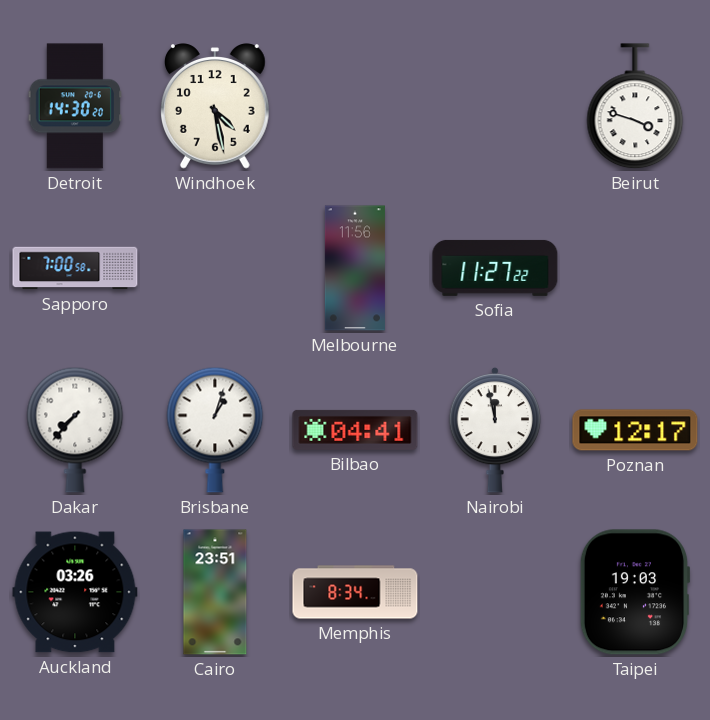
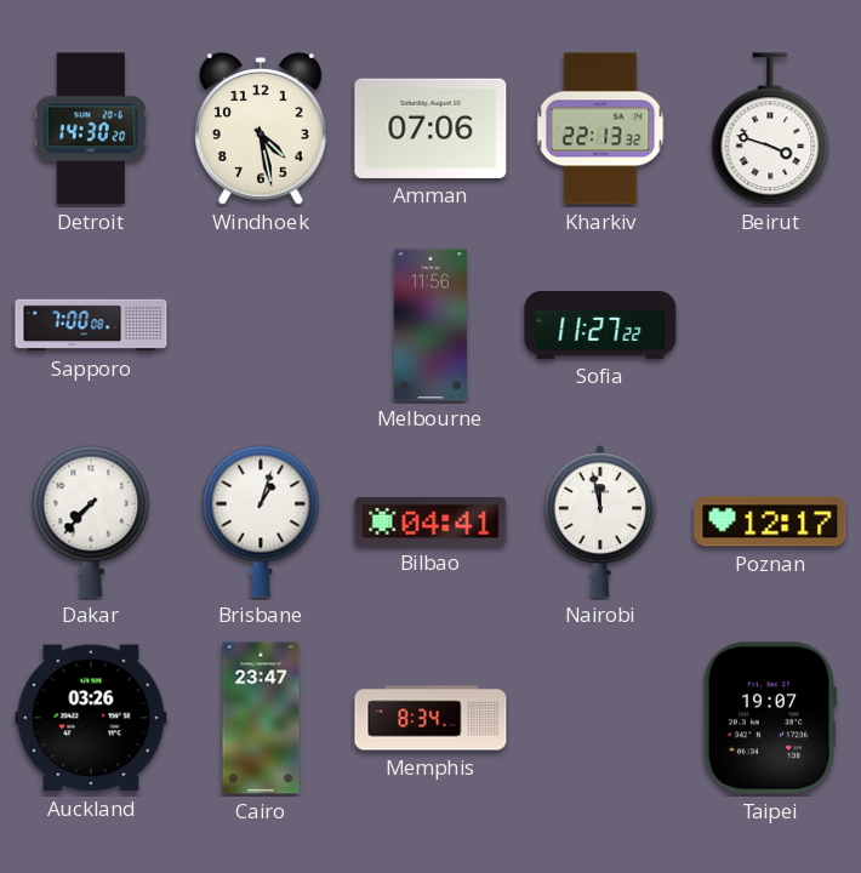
Amman: none -> 07:06 (430, 129)
Kharkiv: none -> 22:13 (600, 129)
Sapporo: 7:00:58 -> 7:00:08 (91, 325)
Cairo: 23:51 -> 23:47 (261, 718)
Taipei: 19:03 -> 19:07 (770, 718)
